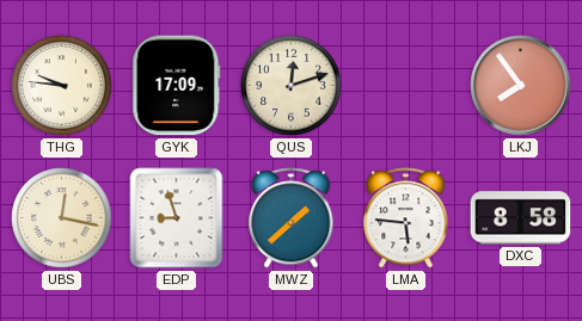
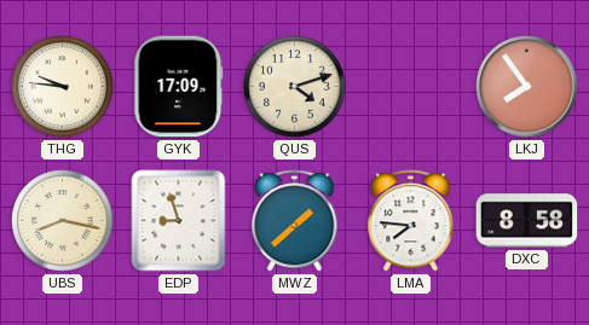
QUS: 12:12 -> 4:12 (295, 87)
UBS: 12:17 -> 8:17 (63, 221)
LMA: 5:46 -> 7:46 (411, 221)
